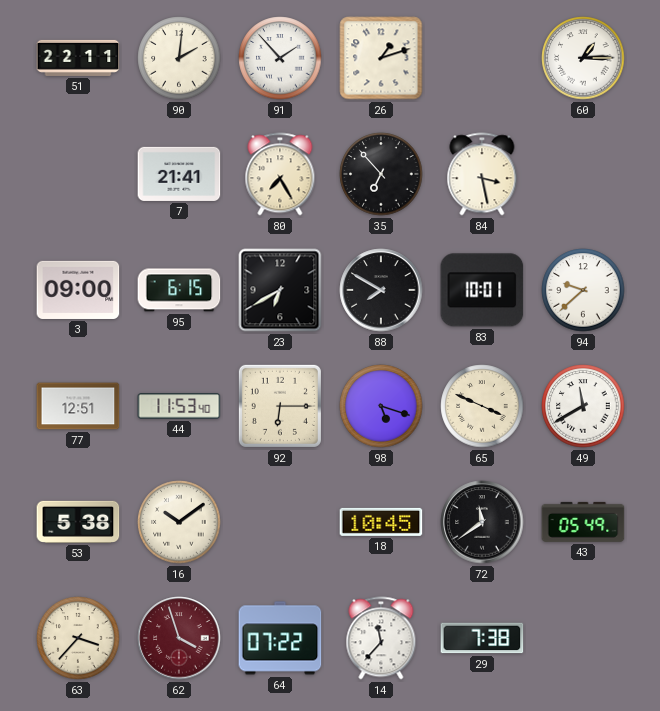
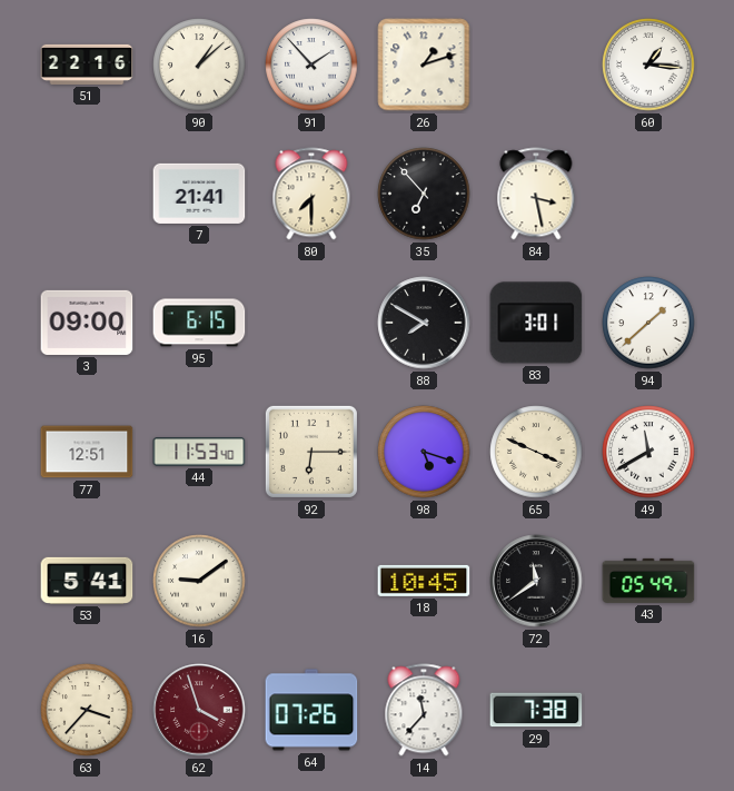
51: 22:11 -> 22:16 (87, 65)
90: 2:01 -> 1:08 (199, 65)
60: 1:15 -> 1:16 (648, 65)
80: 7:25 -> 7:30 (311, 194)
23: 6:40 -> none (280, 290)
83: 10:01 -> 3:01 (536, 323)
94: 9:38 -> 1:38 (648, 323)
53: 5:38 -> 5:41 (87, 581)
16: 10:09 -> 9:09 (199, 581)
64: 07:22 -> 07:26 (311, 710)
